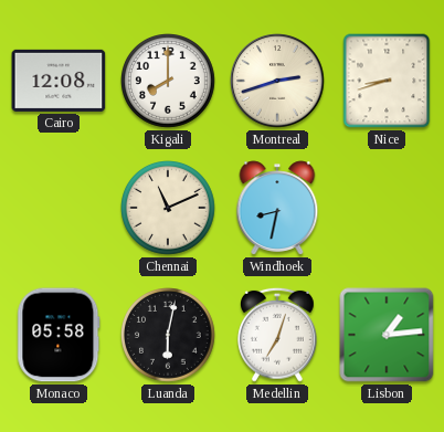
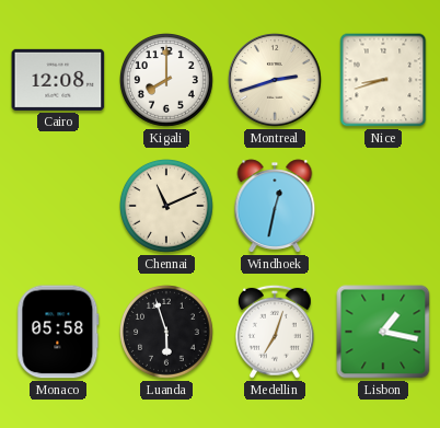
Windhoek: 8:32 -> 12:32 (275, 206)
Luanda: 6:02 -> 5:57 (167, 333)
Lisbon: 1:14 -> 1:17 (383, 332)
